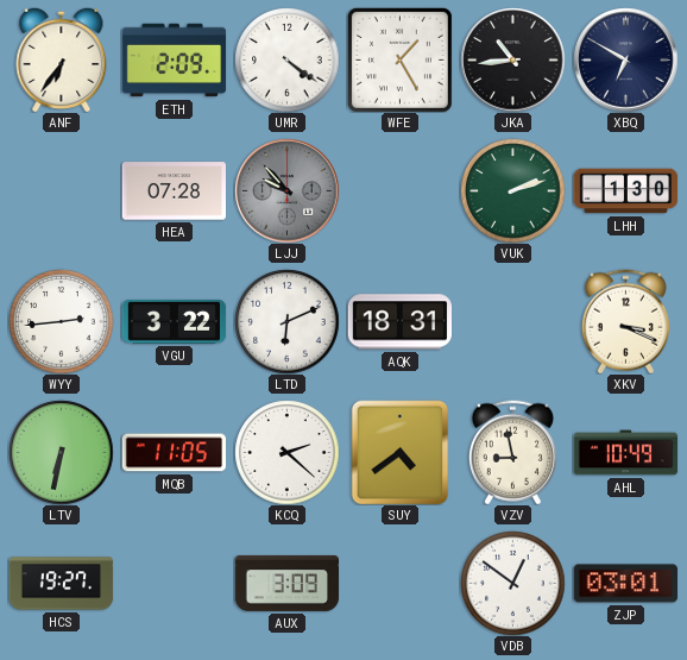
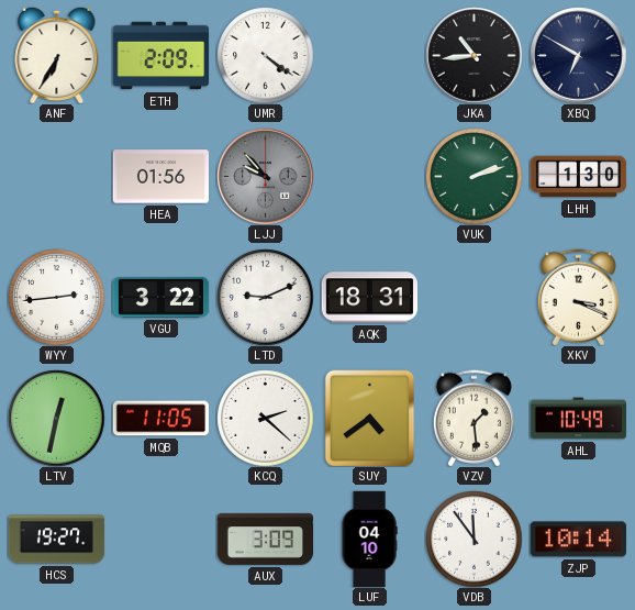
ANF: 6:36 -> 6:35 (57, 55)
WFE: 1:25 -> none (399, 59)
HEA: 07:28 -> 01:56 (160, 177)
LTD: 6:11 -> 9:11 (265, 297)
LTV: 6:32 -> 12:32 (56, 418)
VZV: 8:58 -> 1:29 (474, 418)
LUF: none -> 04:10 (369, 539)
VDB: 12:51 -> 11:54 (474, 539)
ZJP: 03:01 -> 10:14 (578, 540)
